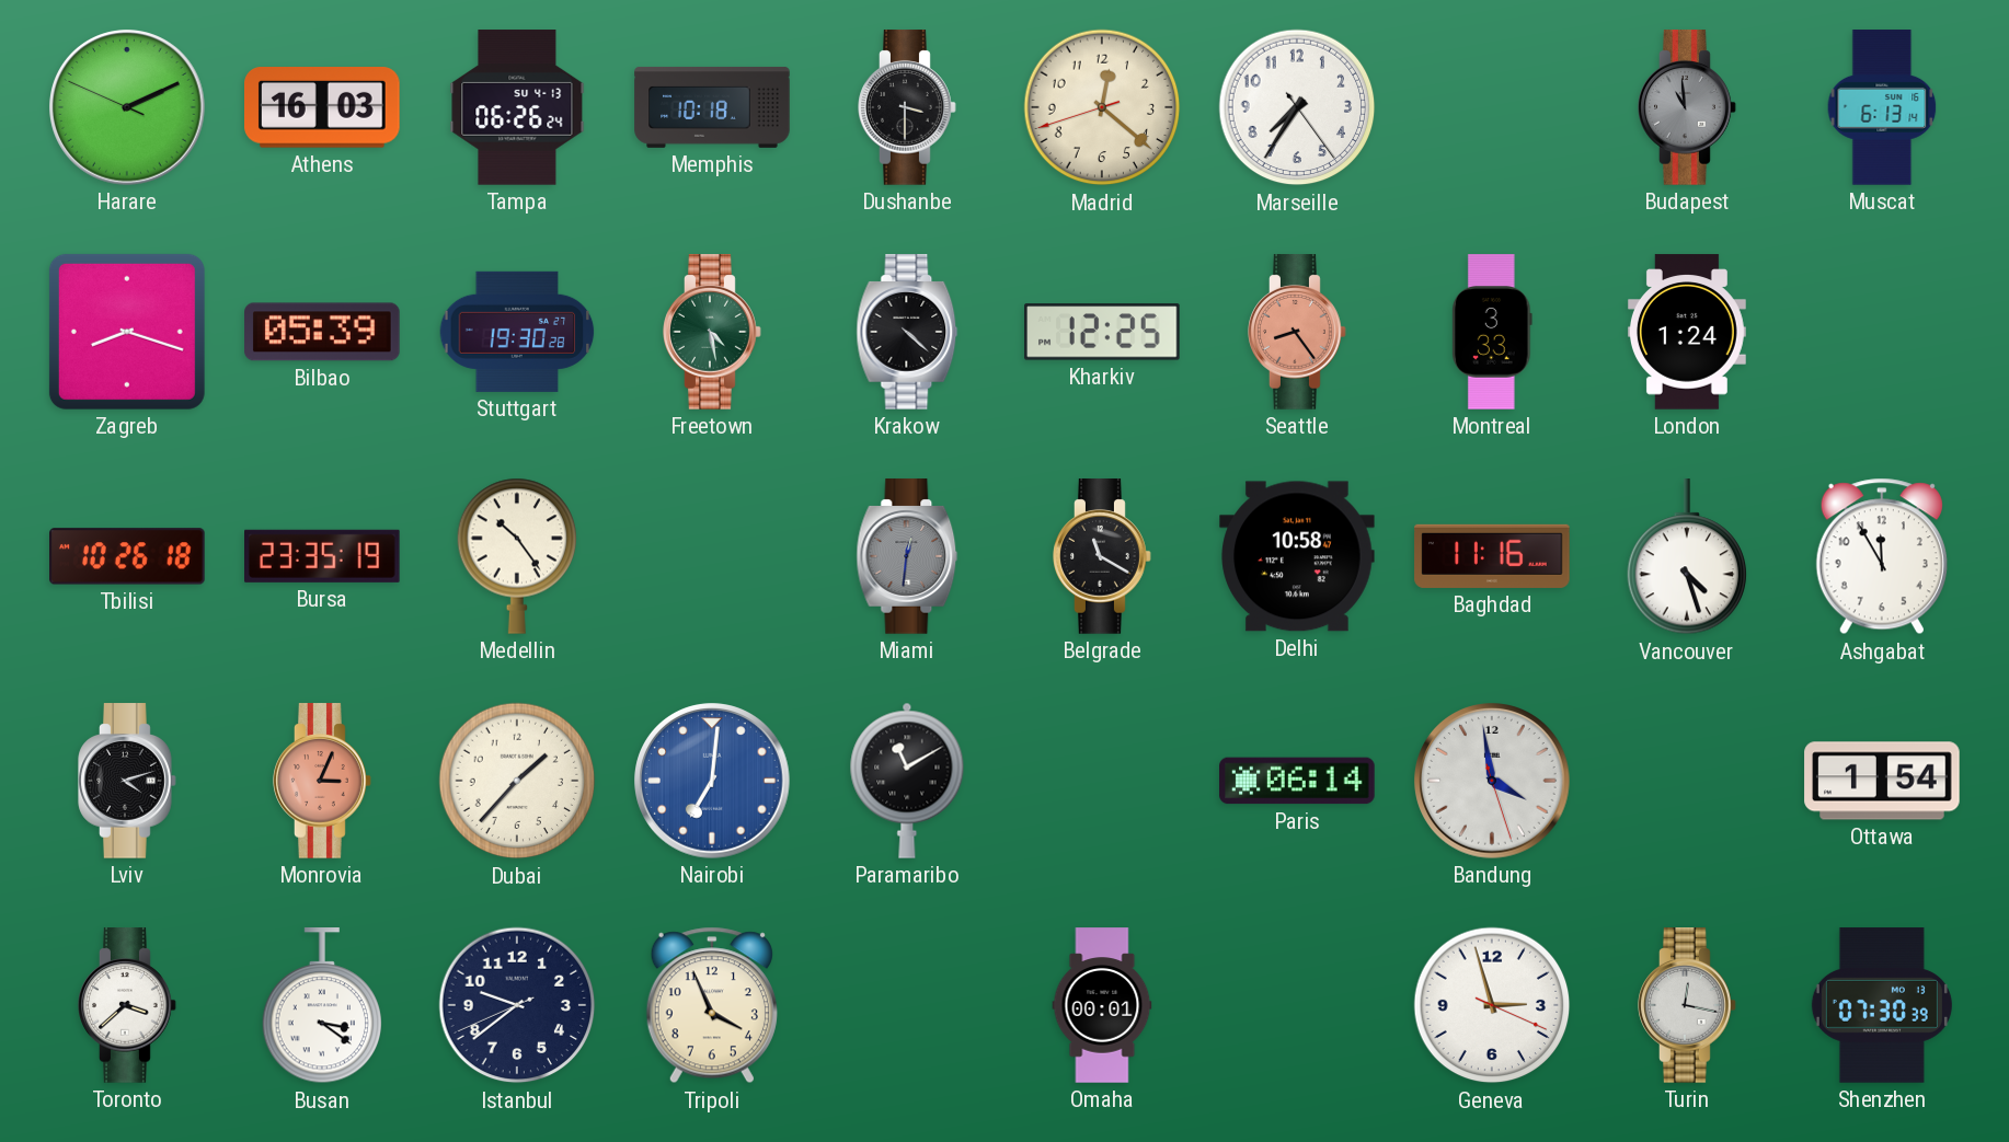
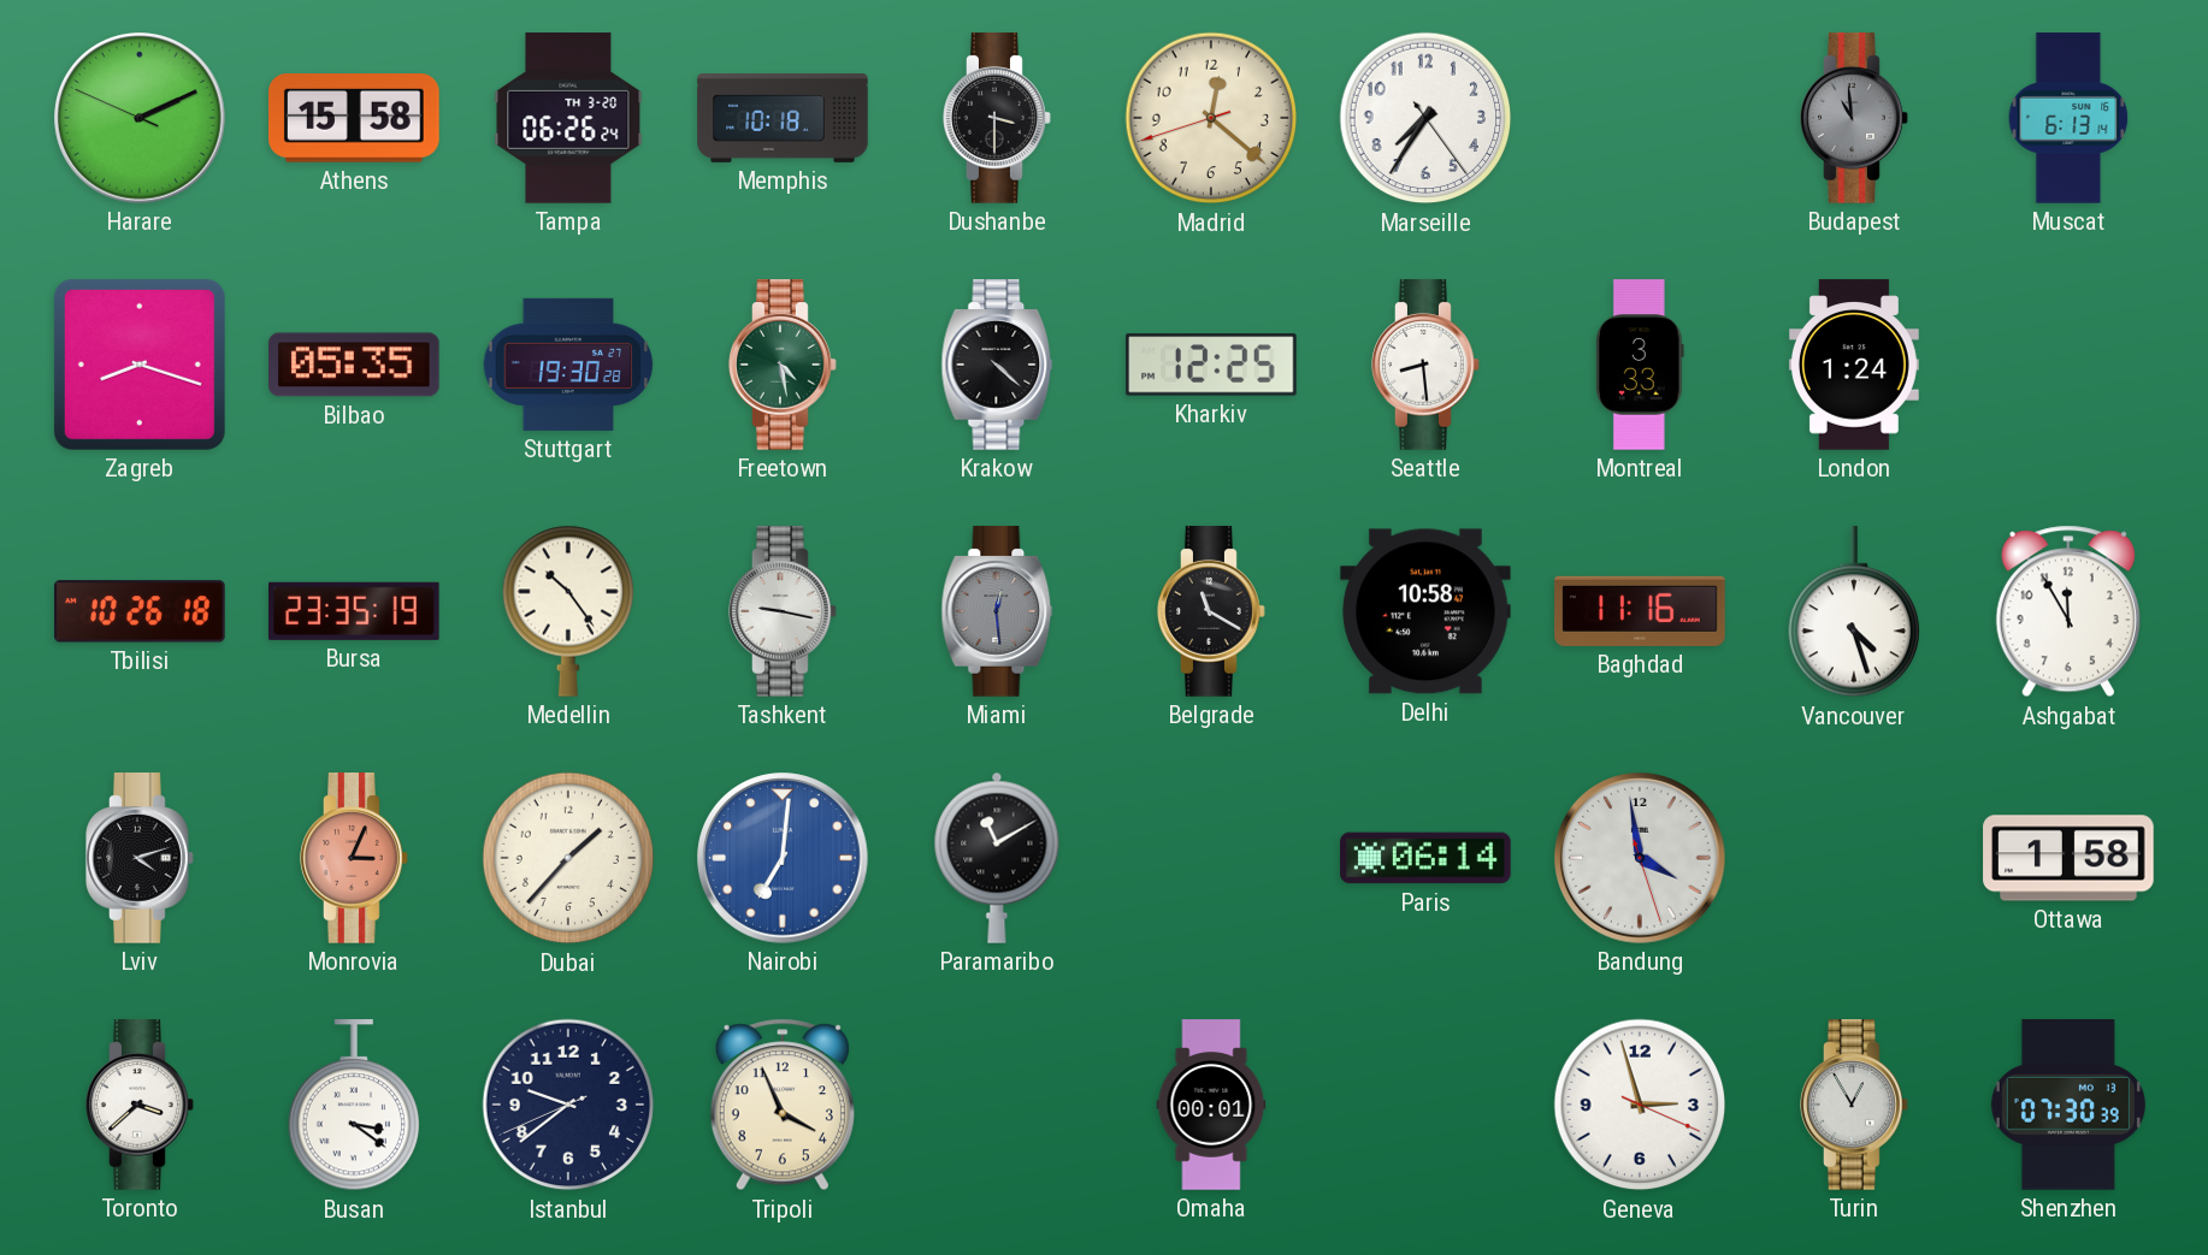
Athens: 16:03 -> 15:58 (354, 119)
Tampa date: SU 4-13 -> TH 3-20 (568, 118)
Bilbao: 05:39 -> 05:35 (354, 365)
Seattle: 8:24 -> 8:29 (1425, 365)
Seattle dial: salmon -> white (1425, 365)
Tashkent: none -> 9:17 (783, 611)
Miami: 12:31 -> 12:29 (997, 611)
Ottawa: 1:54 -> 1:58 (2068, 858)
Turin: 12:17 -> 12:55 (1854, 1105)
